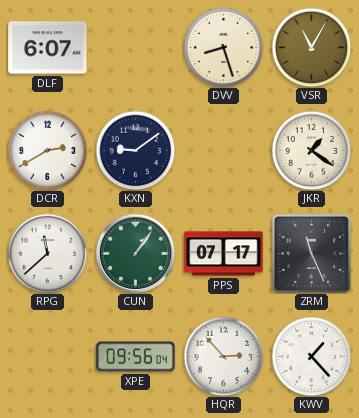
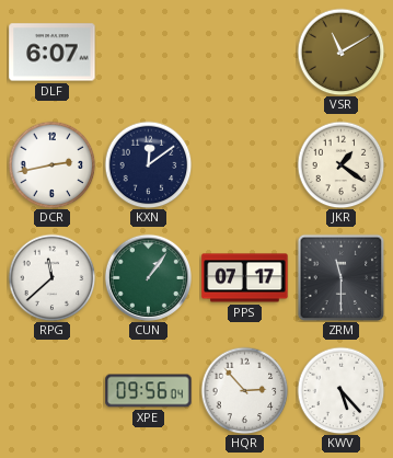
DVV: 8:27 -> none (223, 47)
VSR: 11:05 -> 11:10 (340, 51)
DCR: 2:40 -> 2:43 (51, 164)
KXN: 9:09 -> 12:09 (148, 164)
ZRM: 11:26 -> 11:30 (340, 277)
KWV: 1:23 -> 5:23 (340, 390)
